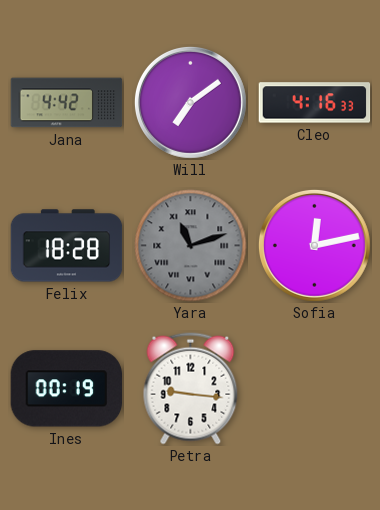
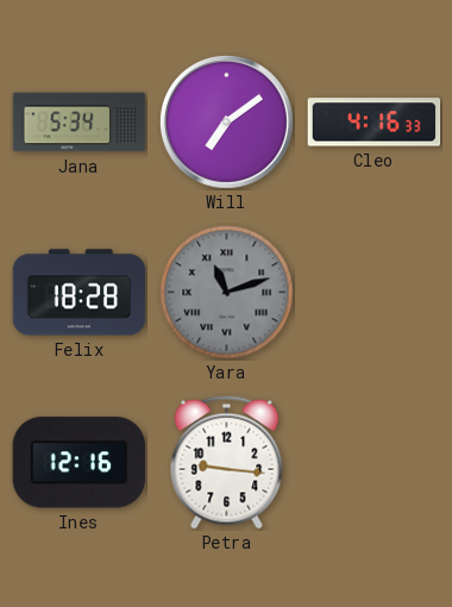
Jana: 4:42 -> 5:34 (80, 123)
Sofia: 12:13 -> none (314, 245)
Ines: 00:19 -> 12:16 (80, 463)
